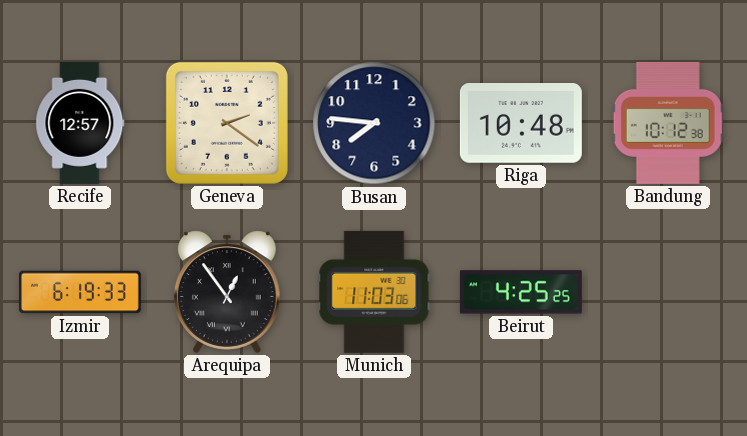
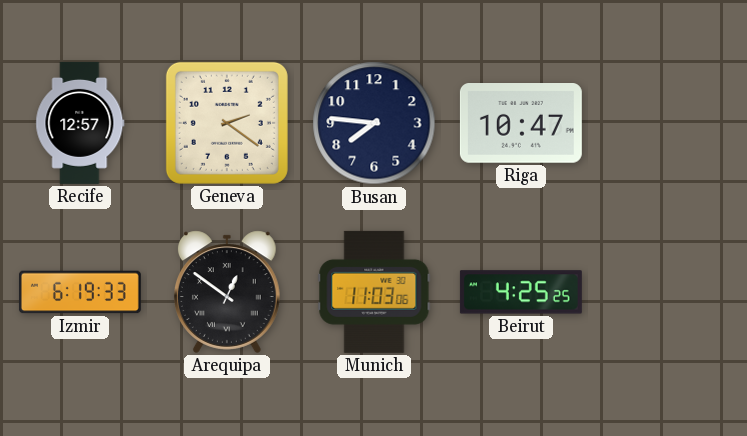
Riga: 10:48 -> 10:47 (521, 124)
Bandung: 10:12 -> none (668, 123)
Arequipa: 12:54 -> 12:51 (227, 292)
